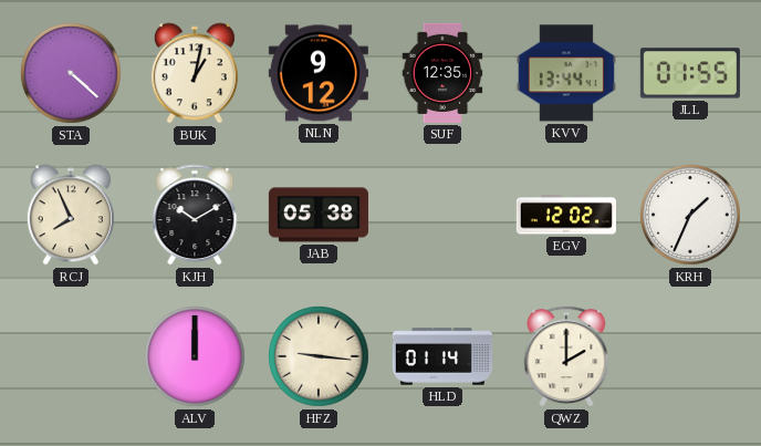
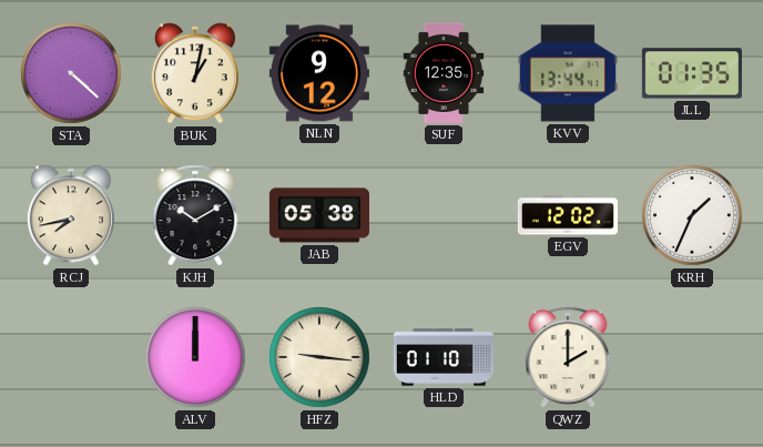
JLL: 01:55 -> 01:35 (692, 73)
RCJ: 7:56 -> 7:43 (71, 215)
HLD: 01:14 -> 01:10 (444, 357)
